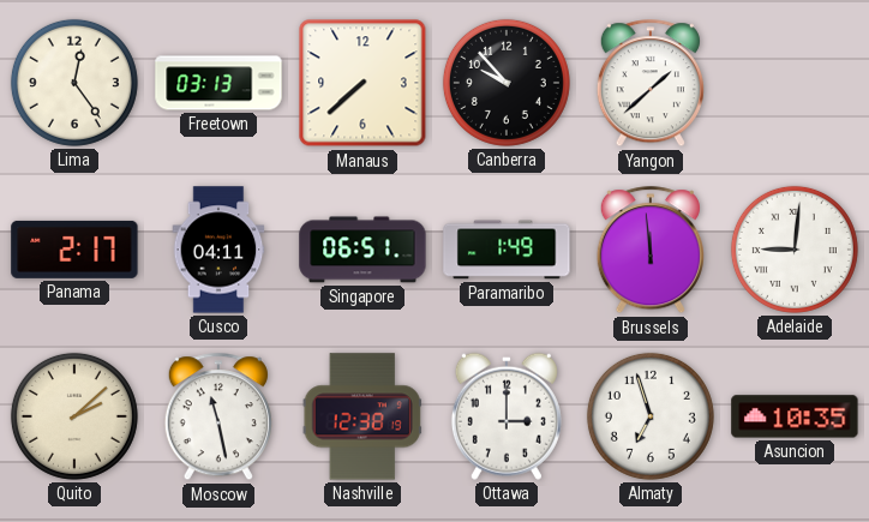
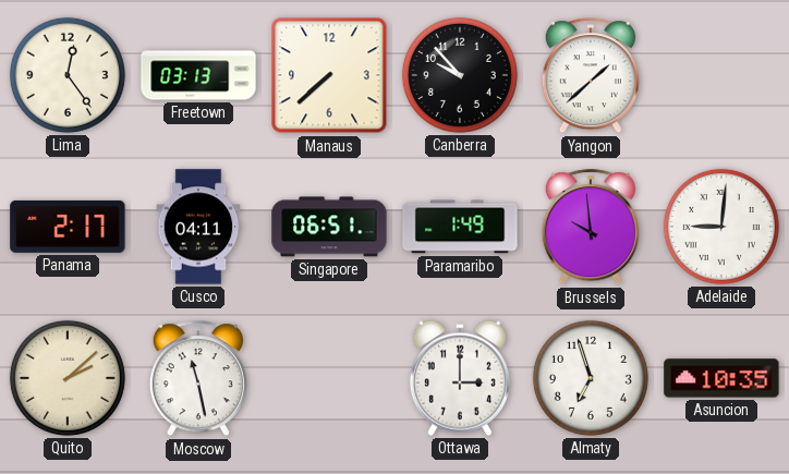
Brussels: 11:59 -> 9:59 (591, 228)
Nashville: 12:38 -> none (362, 416)
